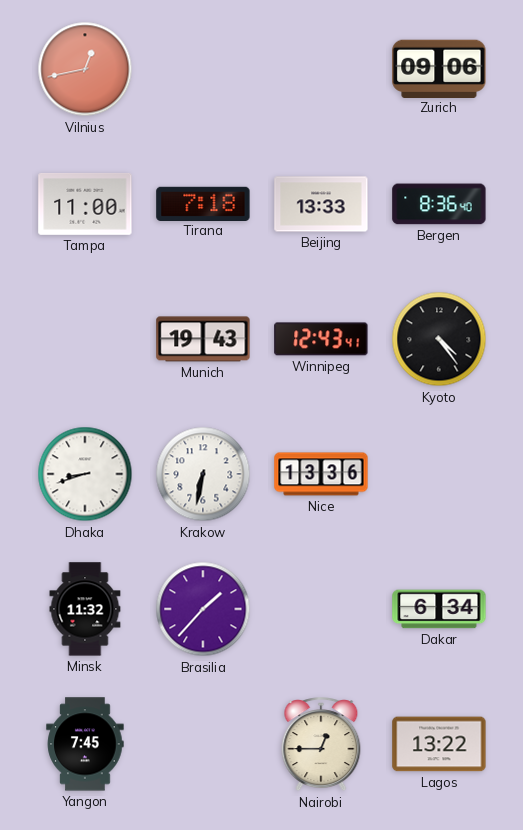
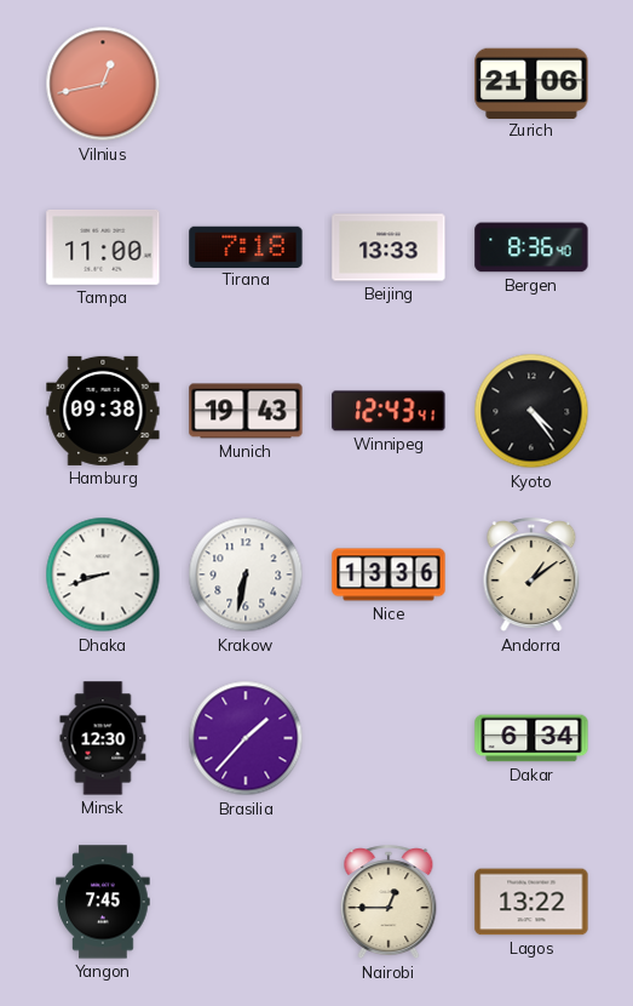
Zurich: 09:06 -> 21:06 (531, 82)
Hamburg: none -> 09:38 (103, 411)
Andorra: none -> 1:09 (531, 576)
Minsk: 11:32 -> 12:30 (103, 738)
